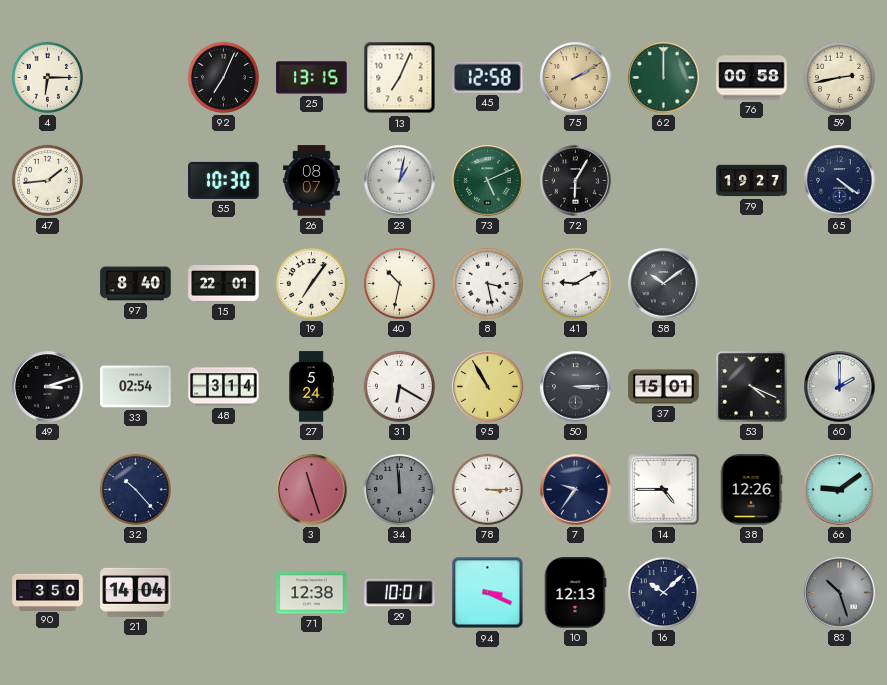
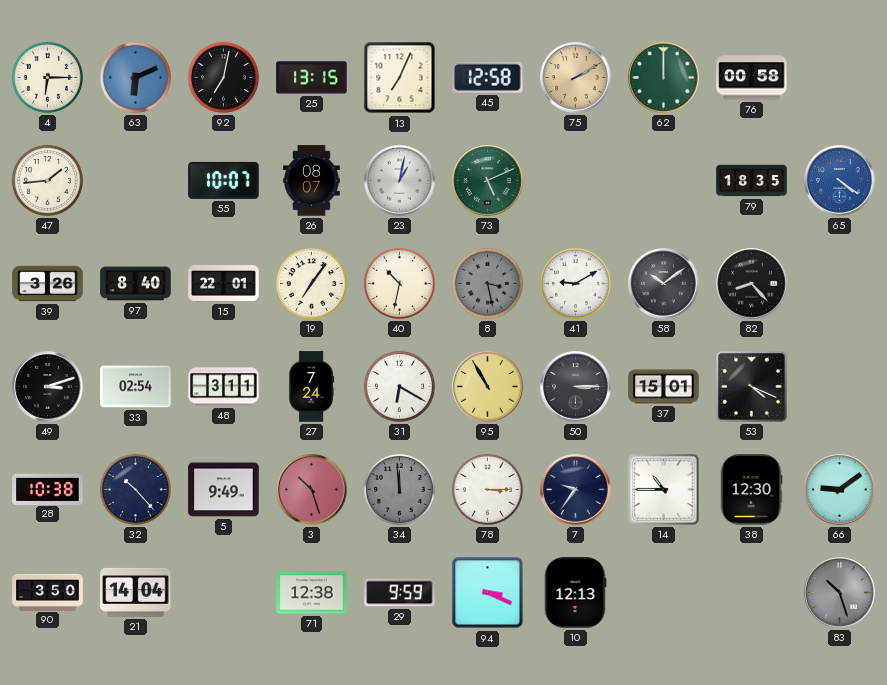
63: none -> 6:11 (135, 77)
92: 7:04 -> 7:02 (223, 77)
59: 2:43 -> none (839, 77)
55: 10:30 -> 10:07 (224, 180)
72: 6:05 -> none (576, 181)
79: 19:27 -> 18:35 (752, 181)
65 dial: navy -> blue (840, 181)
39: none -> 3:26 (48, 284)
8 dial: white -> grey (487, 283)
82: none -> 8:23 (752, 284)
48: 3:14 -> 3:11 (224, 387)
27: 5:24 -> 7:24 (312, 387)
60: 2:00 -> none (840, 387)
28: none -> 10:38 (48, 489)
5: none -> 9:49 (224, 490)
3: 11:27 -> 10:27 (312, 490)
14: 4:45 -> 10:45 (664, 490)
38: 12:26 -> 12:30 (751, 490)
29: 10:01 -> 9:59 (400, 593)
16: 10:08 -> none (663, 592)
